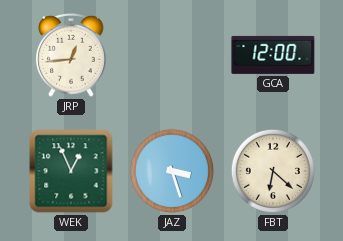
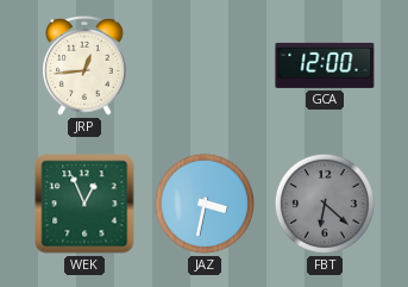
JAZ: 3:27 -> 3:32 (205, 204)
FBT dial: cream -> grey (325, 204)
